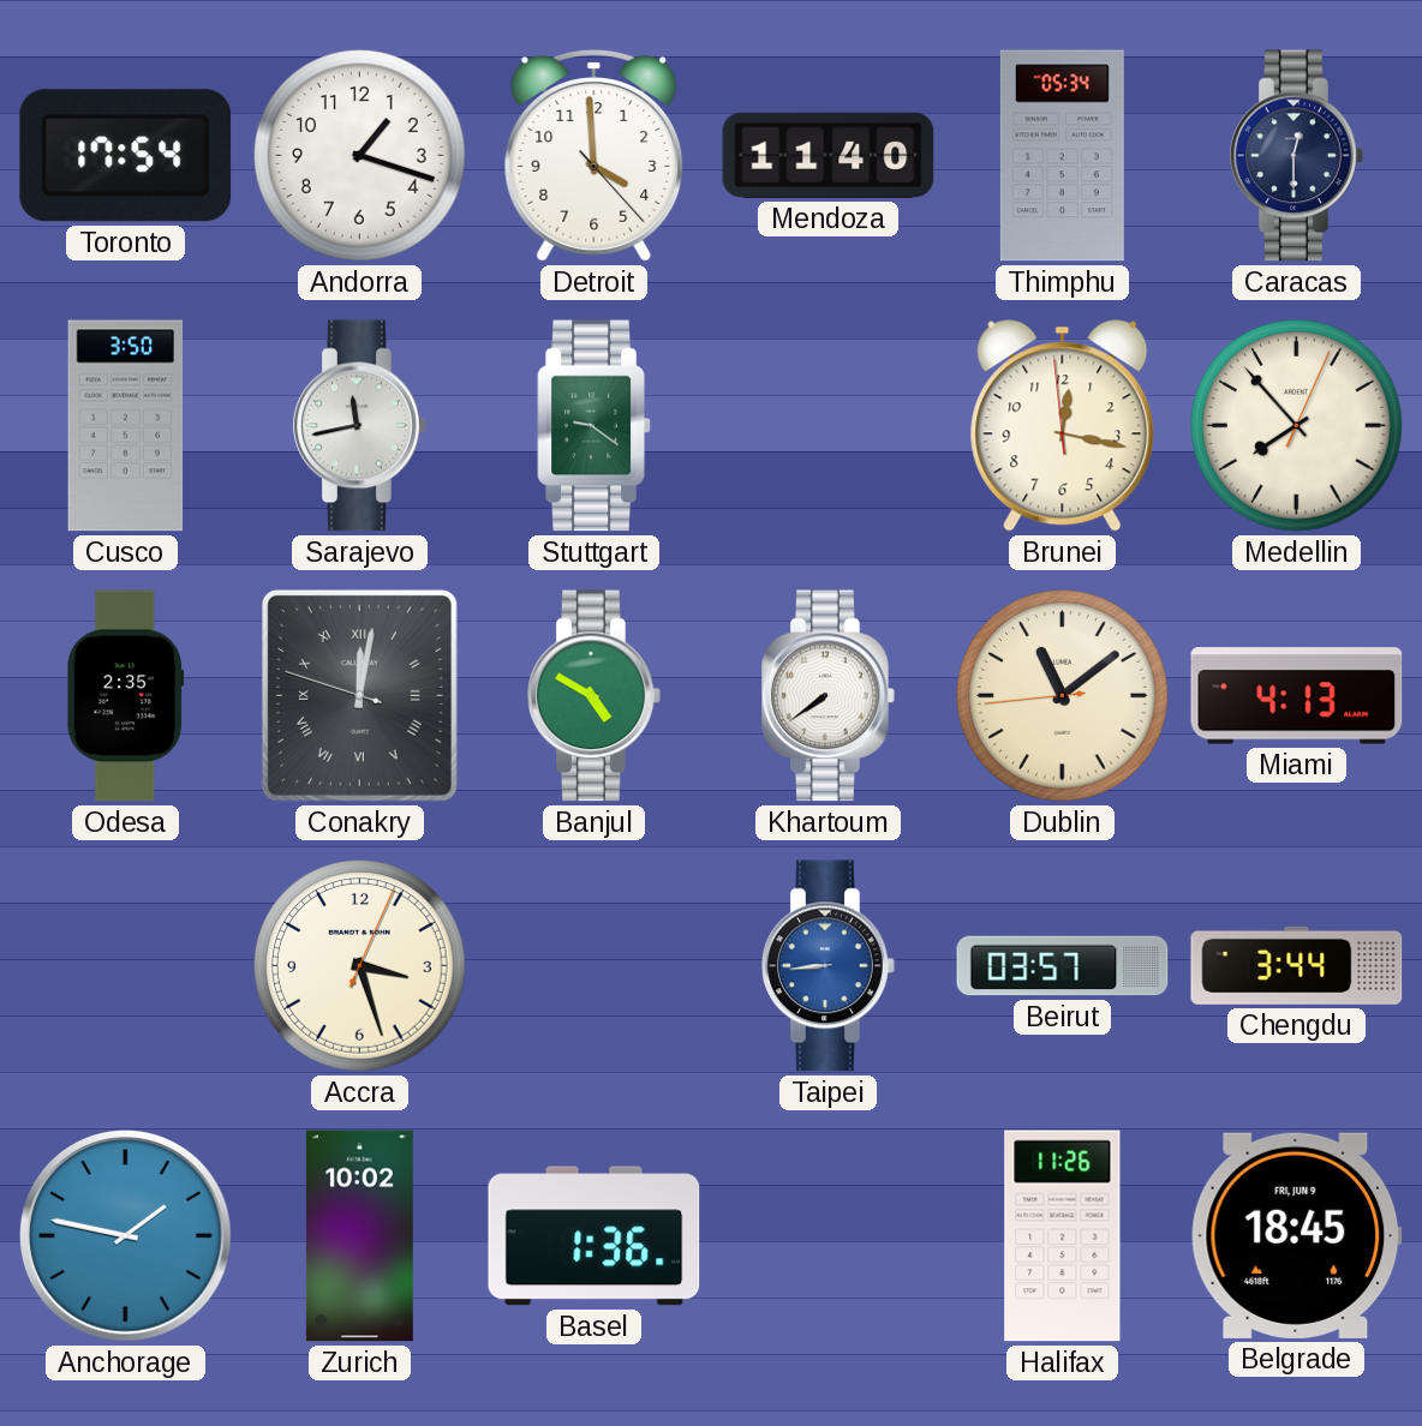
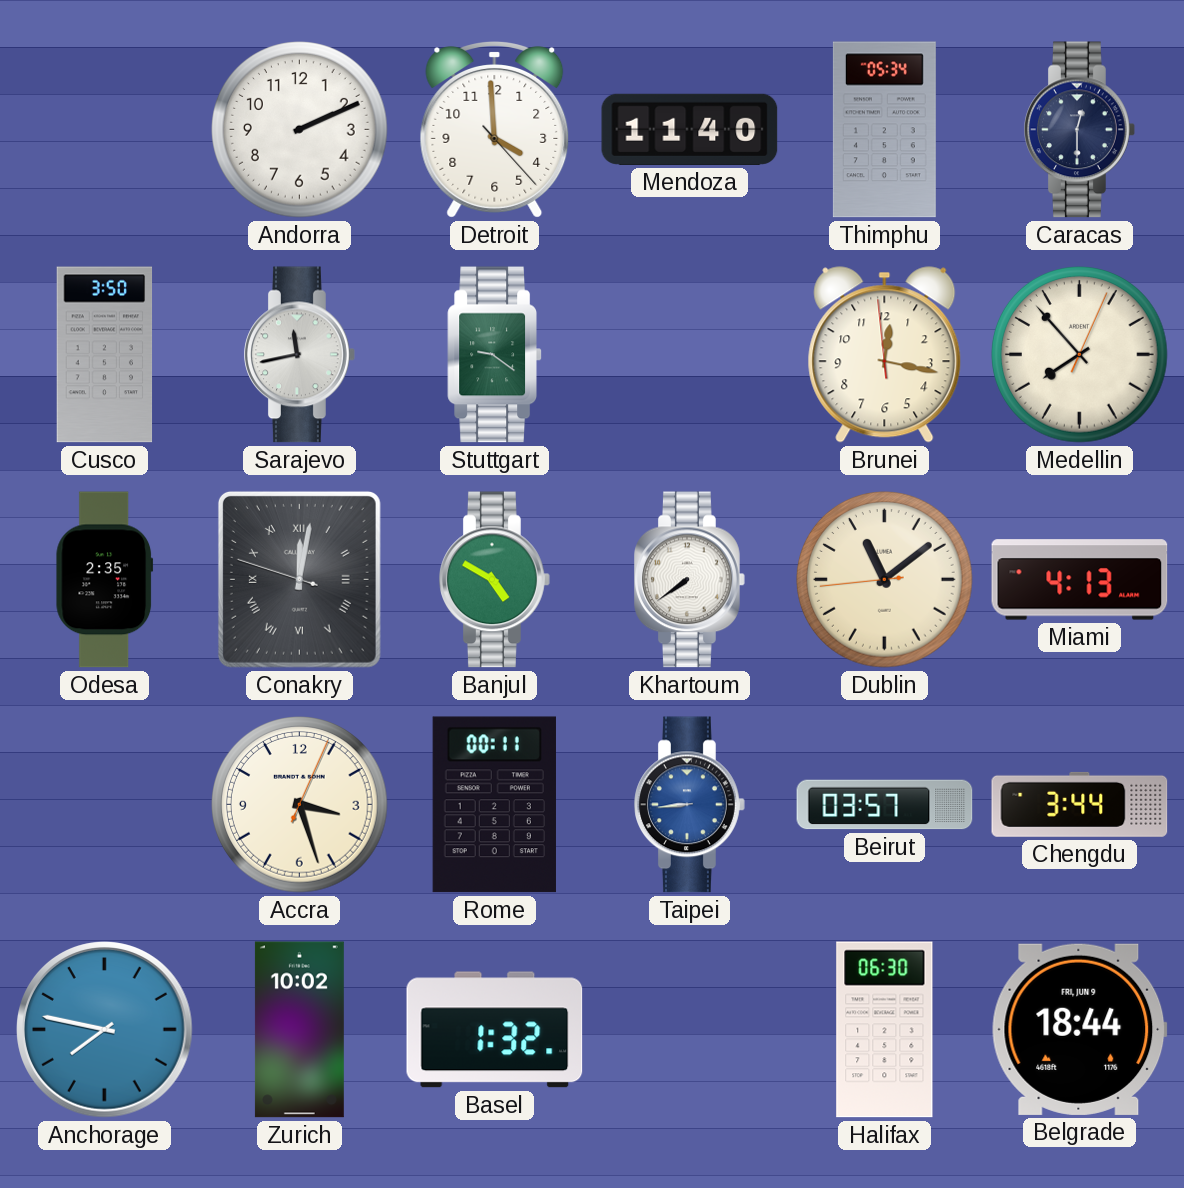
Toronto: 17:54 -> none (126, 156)
Andorra: 1:18 -> 2:11 (300, 130)
Rome: none -> 00:11 (494, 805)
Anchorage: 1:47 -> 7:47 (105, 1030)
Basel: 1:36 -> 1:32 (495, 1030)
Halifax: 11:26 -> 06:30 (885, 1030)
Belgrade: 18:45 -> 18:44 (1080, 1029)
